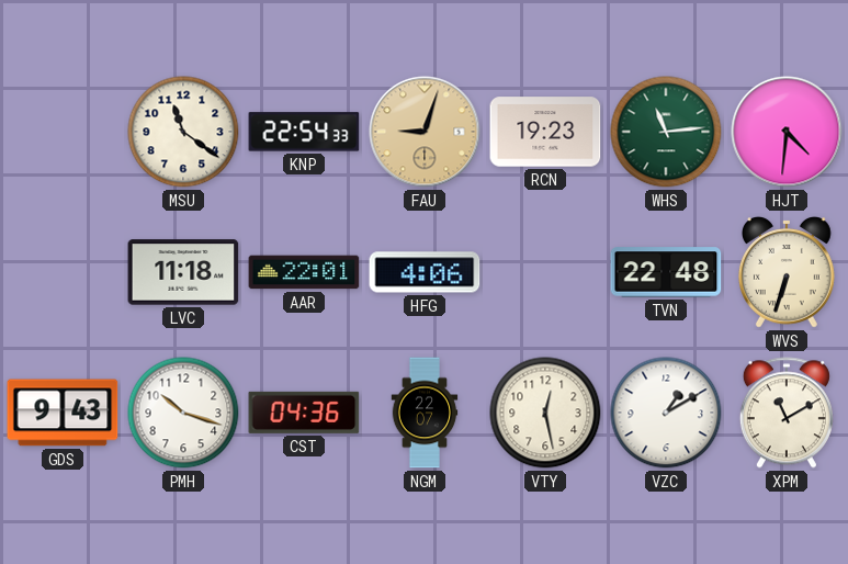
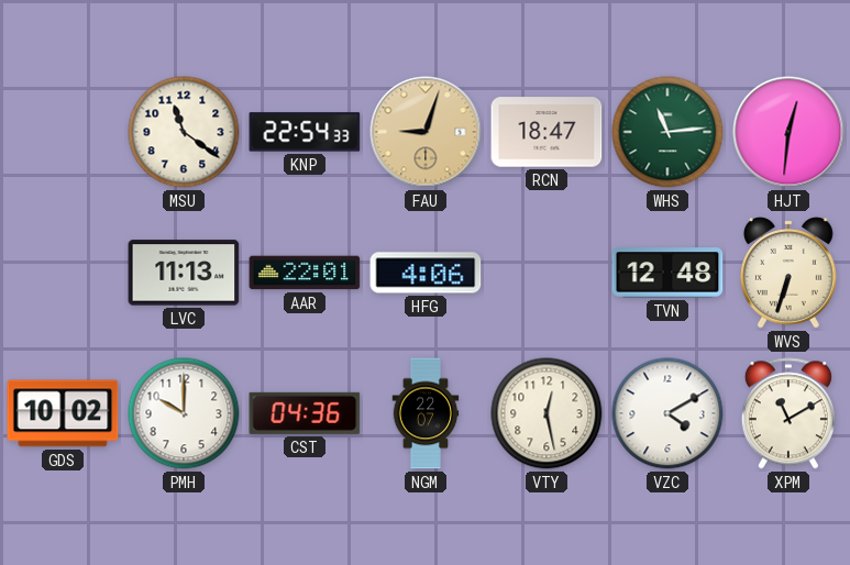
RCN: 19:23 -> 18:47 (547, 132)
HJT: 4:31 -> 12:31 (788, 132)
LVC: 11:18 -> 11:13 (184, 273)
TVN: 22:48 -> 12:48 (667, 273)
GDS: 9:43 -> 10:02 (63, 413)
PMH: 10:18 -> 10:00 (184, 413)
VZC: 1:10 -> 4:10 (667, 413)
